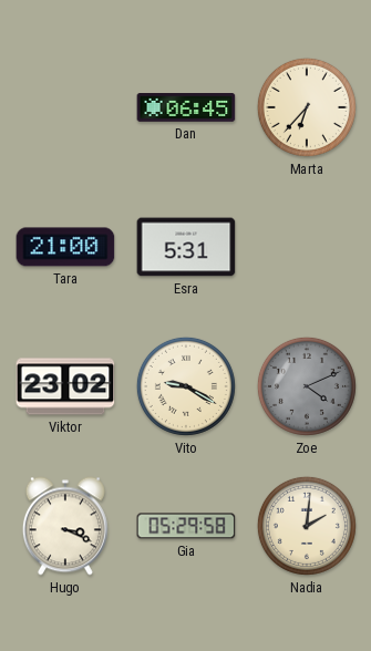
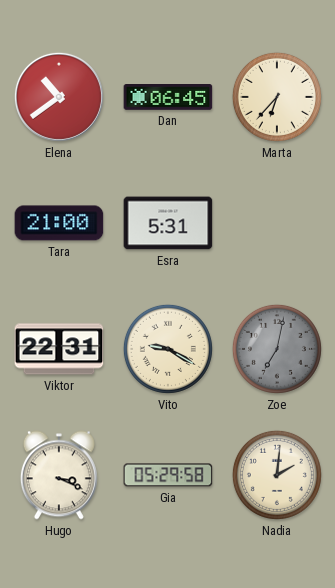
Elena: none -> 10:39 (59, 97)
Viktor: 23:02 -> 22:31 (59, 349)
Zoe: 4:11 -> 7:02 (277, 349)
